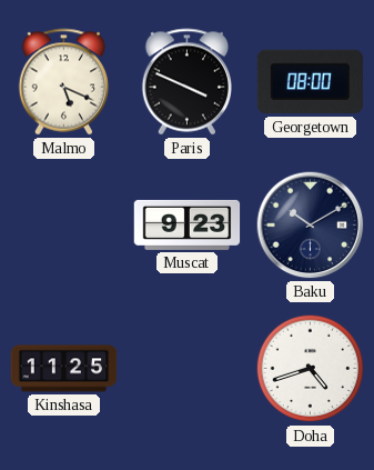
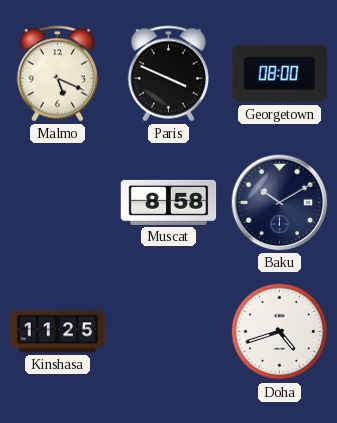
Muscat: 9:23 -> 8:58 (169, 202)
